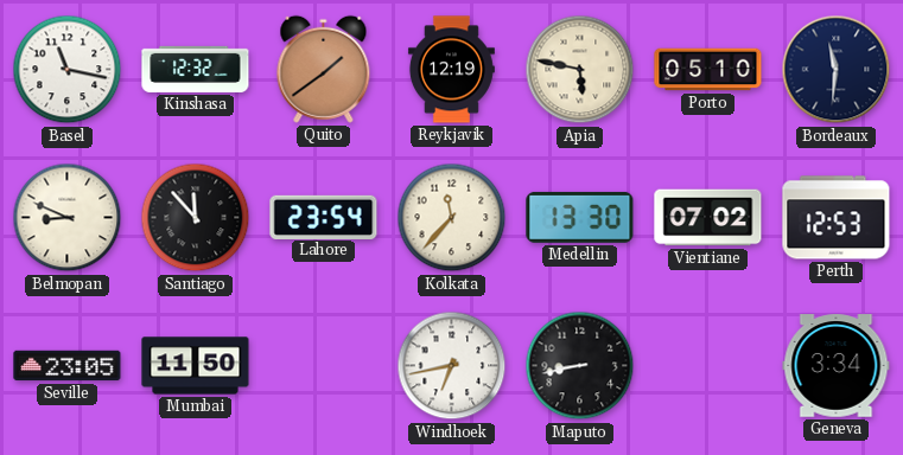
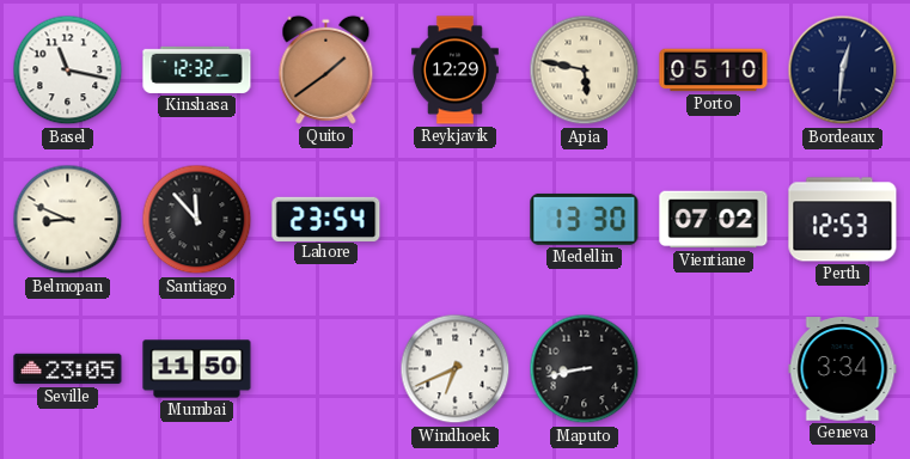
Reykjavik: 12:19 -> 12:29 (454, 71)
Bordeaux: 11:31 -> 12:31 (843, 71)
Kolkata: 11:37 -> none (452, 218)
Windhoek: 6:43 -> 6:41 (456, 369)
